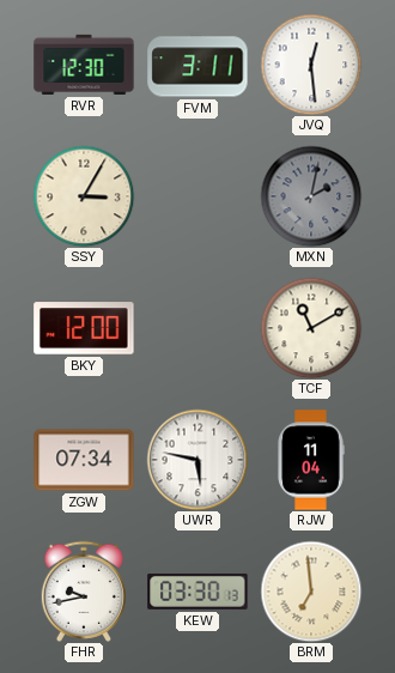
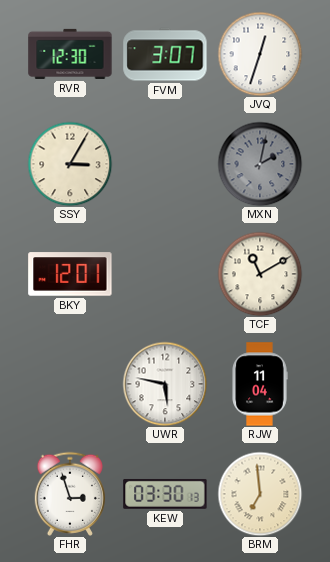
FVM: 3:11 -> 3:07 (165, 54)
JVQ: 12:29 -> 12:33 (260, 54)
BKY: 12:00 -> 12:01 (70, 274)
ZGW: 07:34 -> none (84, 460)
FHR: 9:43 -> 2:57 (69, 494)
